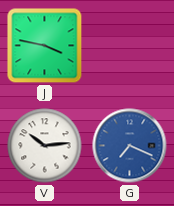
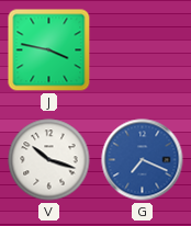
V: 10:14 -> 10:18 (49, 160)
